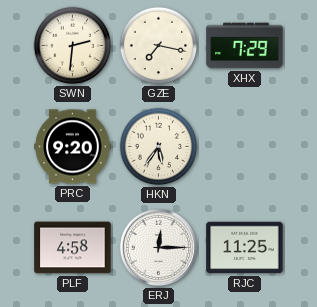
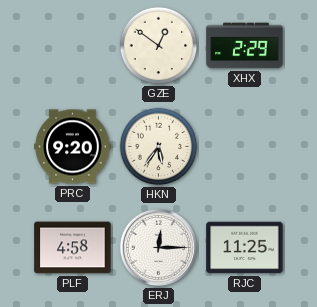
SWN: 2:31 -> none (73, 46)
GZE: 7:17 -> 12:51 (159, 46)
XHX: 7:29 -> 2:29 (245, 46)
